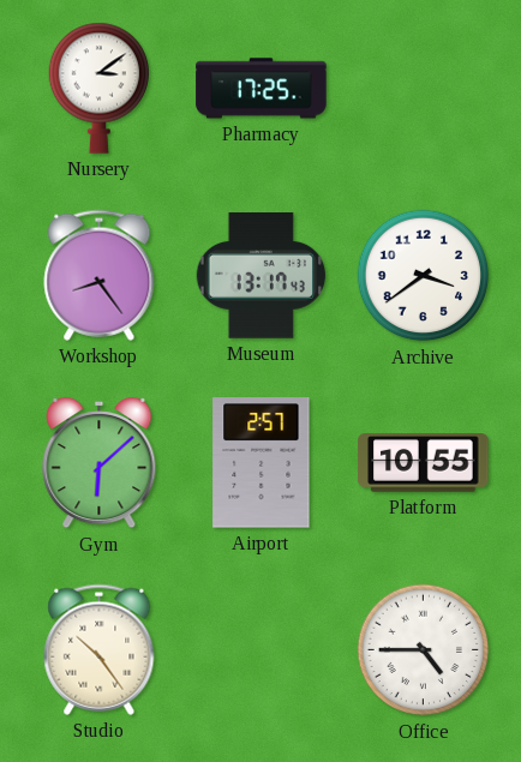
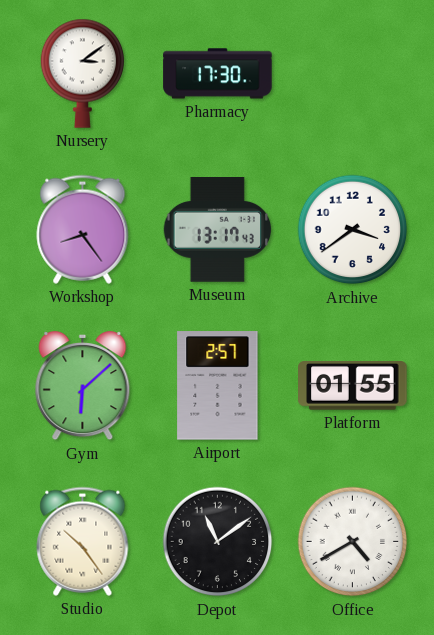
Pharmacy: 17:25 -> 17:30 (218, 74)
Platform: 10:55 -> 01:55 (353, 386)
Depot: none -> 11:09 (218, 542)
Office: 4:45 -> 4:40 (353, 542)
